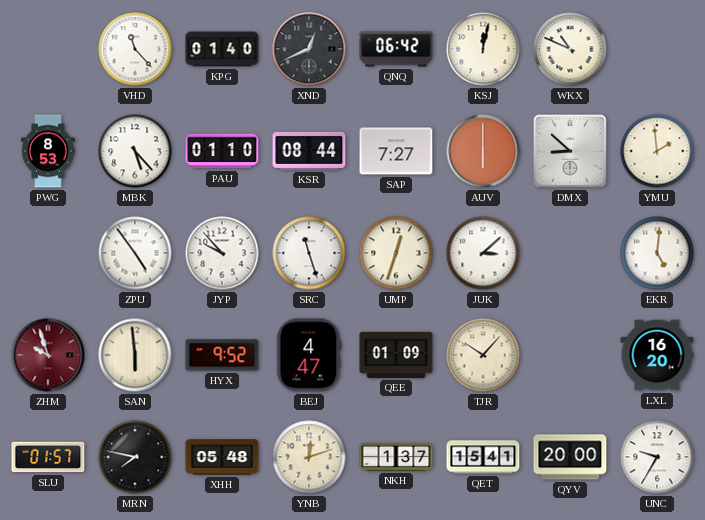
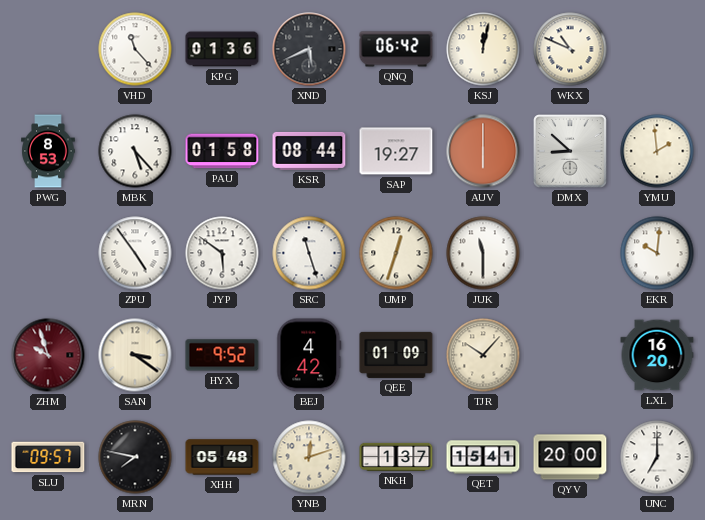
KPG: 01:40 -> 01:36 (222, 49)
XND: 12:41 -> 5:41 (309, 49)
PAU: 01:10 -> 01:58 (222, 151)
SAP: 7:27 -> 19:27 (396, 151)
JYP: 9:53 -> 5:51 (222, 253)
JUK: 3:08 -> 11:30 (483, 253)
EKR: 5:01 -> 10:01 (657, 253)
SAN: 5:59 -> 3:21 (135, 355)
BEJ: 4:47 -> 4:42 (309, 355)
SLU: 01:57 -> 09:57 (48, 457)
UNC: 9:35 -> 7:00 (657, 457)
